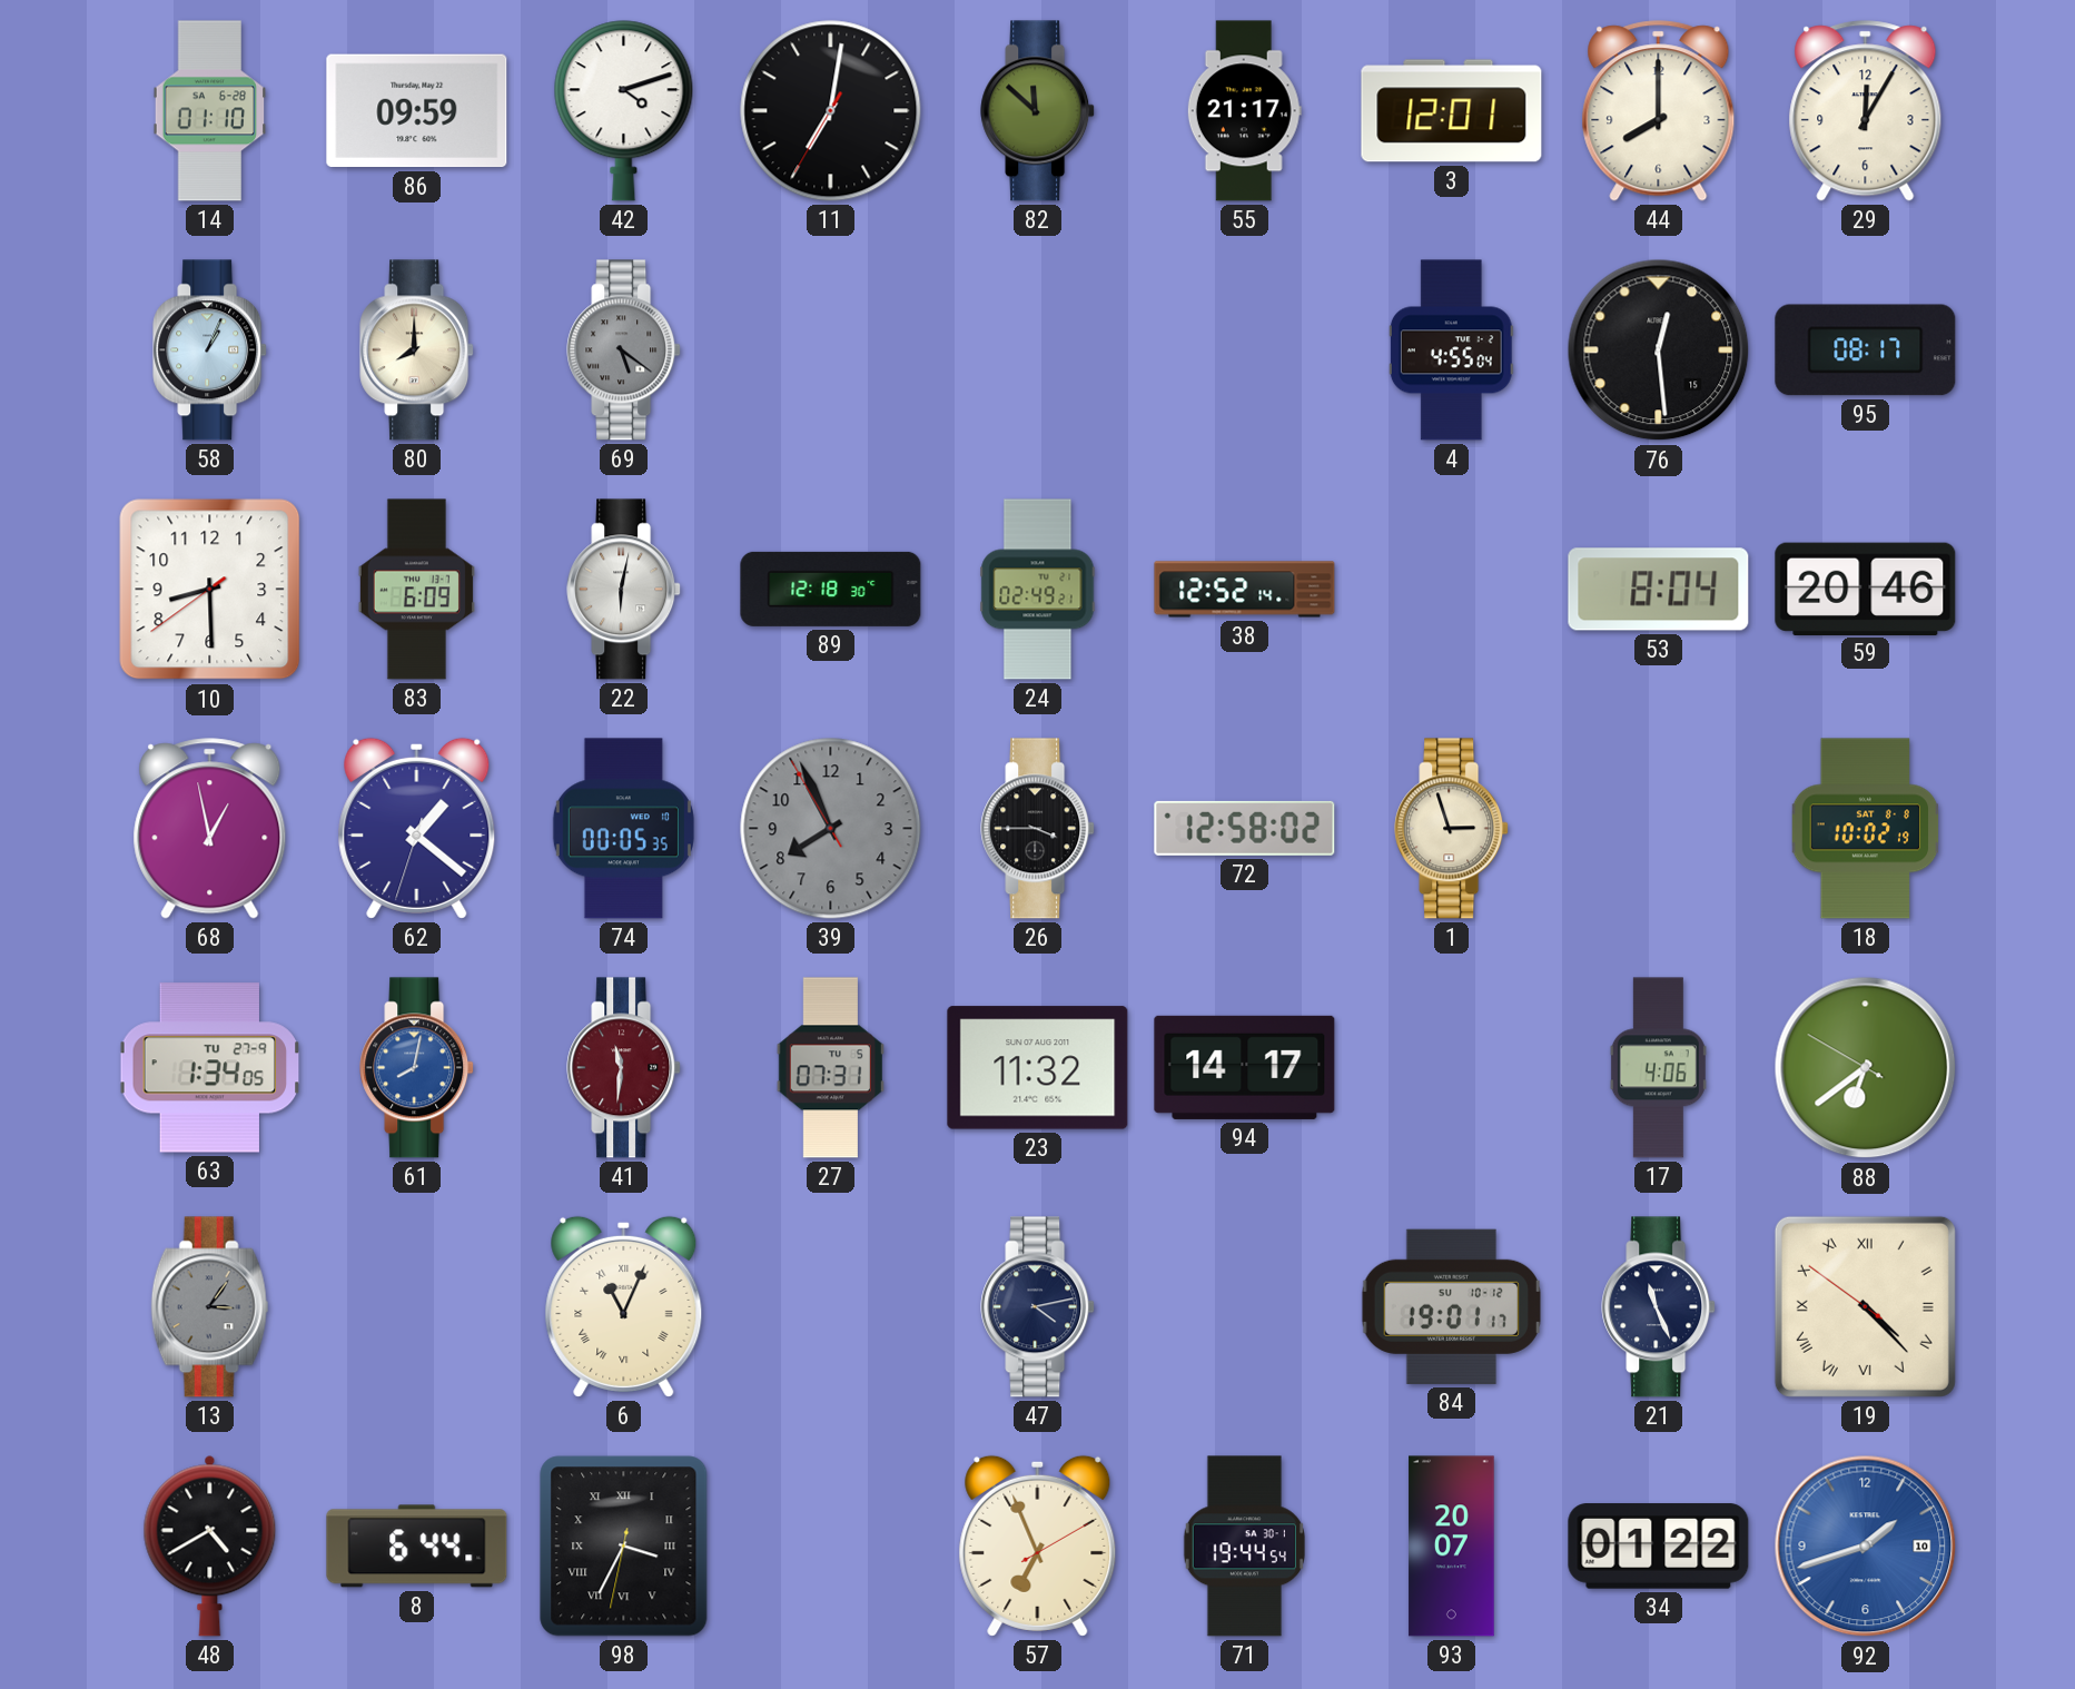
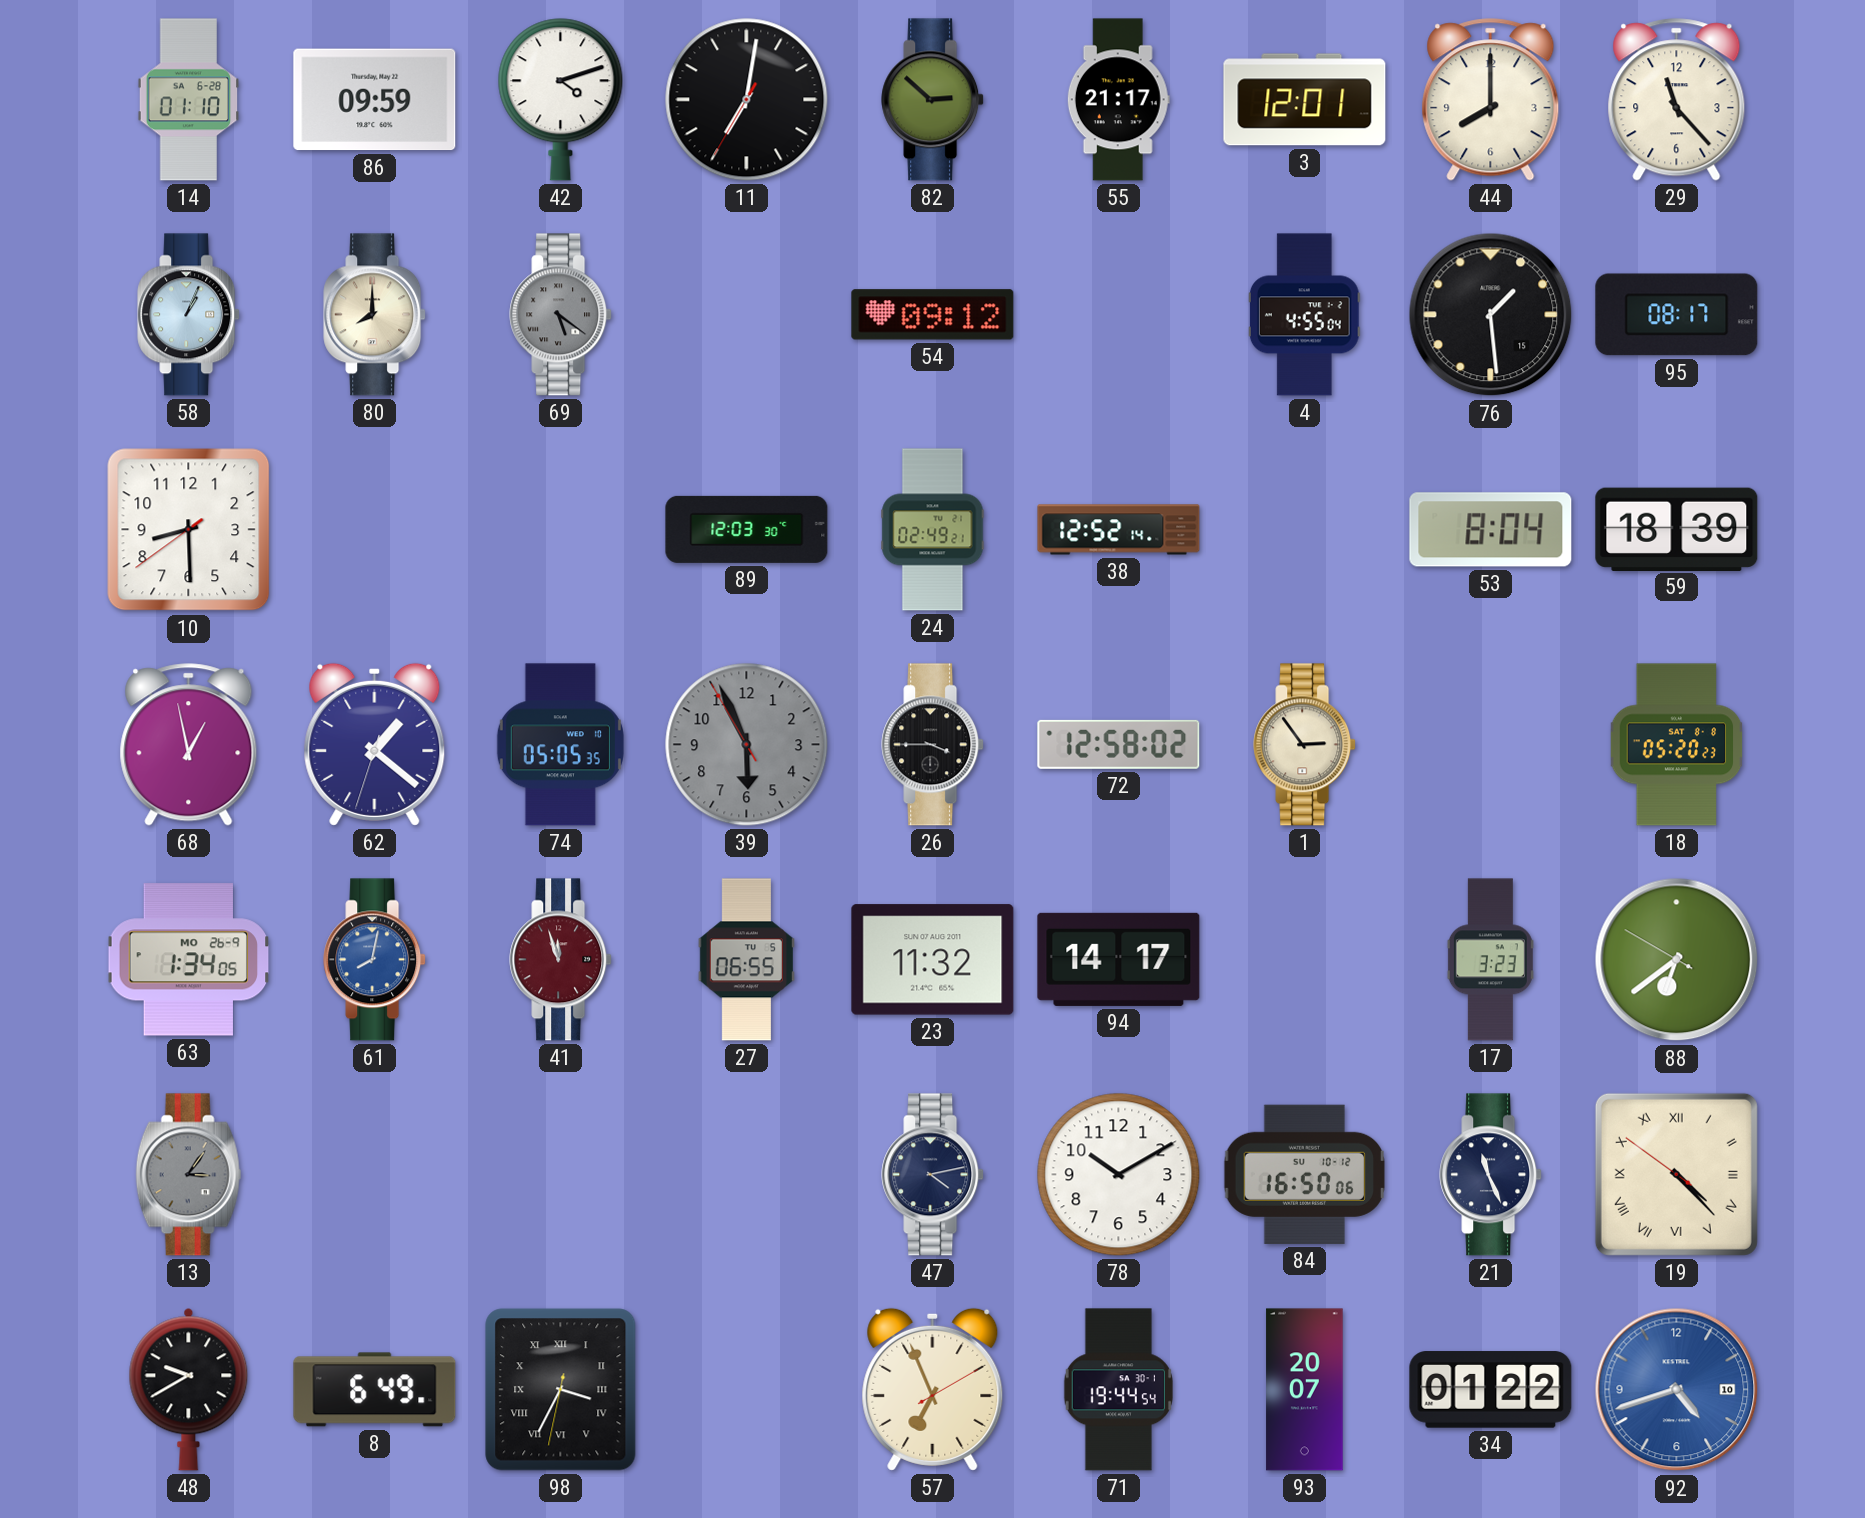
82: 11:52 -> 2:52 (933, 100)
29: 12:05 -> 11:23 (1677, 100)
54: none -> 09:12 (933, 315)
76: 12:29 -> 1:29 (1491, 315)
83: 6:09 -> none (416, 590)
22: 6:02 -> none (624, 590)
89: 12:18 -> 12:03 (747, 529)
59: 20:46 -> 18:39 (1677, 529)
74: 00:05 -> 05:05 (560, 745)
39: 7:55 -> 5:55 (747, 745)
1: 2:57 -> 2:54 (1305, 745)
18: 10:02 -> 05:20 (1677, 745)
63 date: TU 27-9 -> MO 26-9 (189, 960)
41: 11:31 -> 11:57 (561, 960)
27: 07:31 -> 06:55 (746, 960)
17: 4:06 -> 3:23 (1490, 960)
6: 11:04 -> none (624, 1306)
78: none -> 10:10 (1119, 1175)
84: 19:01 -> 16:50 (1304, 1174)
48: 4:40 -> 9:40 (189, 1389)
8: 6:44 -> 6:49 (375, 1390)
92: 1:42 -> 4:42 (1677, 1390)
